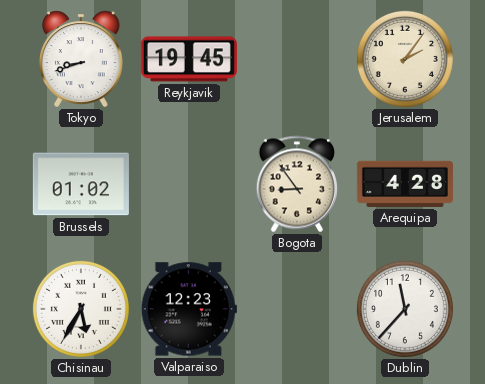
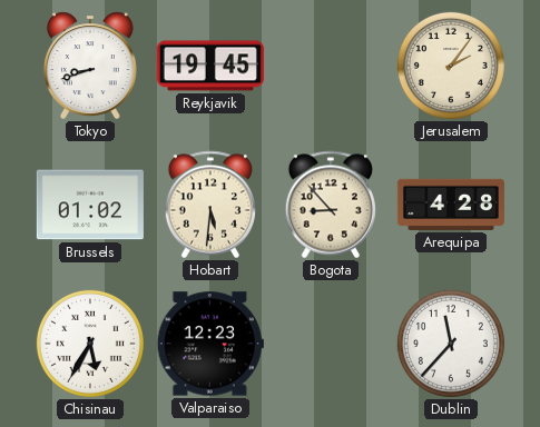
Hobart: none -> 5:31 (209, 205)
Bogota: 8:54 -> 8:53 (330, 205)
